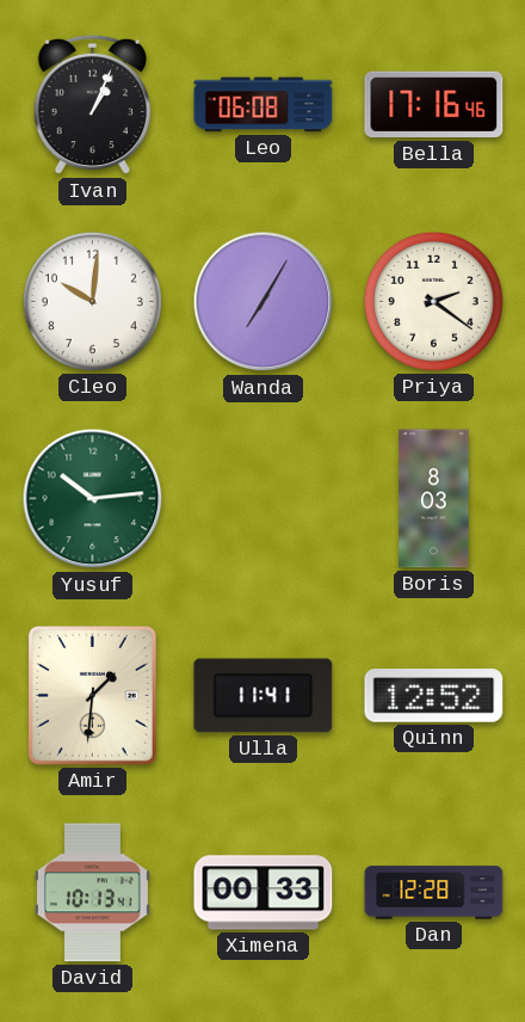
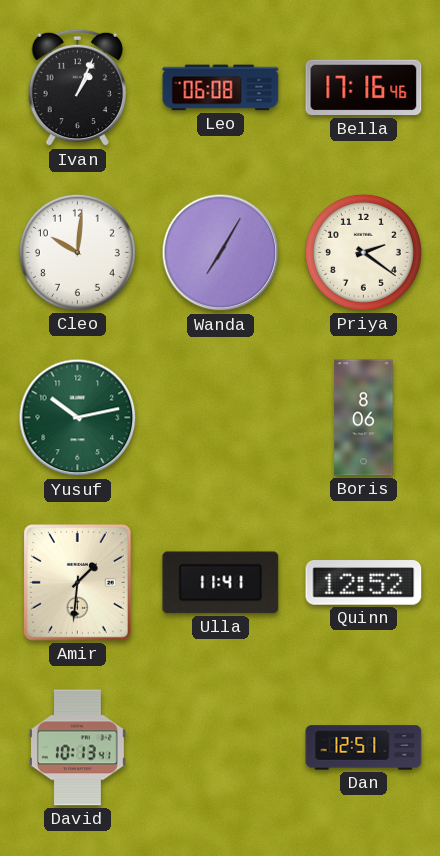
Yusuf: 10:14 -> 10:13 (78, 418)
Boris: 8:03 -> 8:06 (364, 418)
Ximena: 00:33 -> none (264, 893)
Dan: 12:28 -> 12:51 (364, 748)
